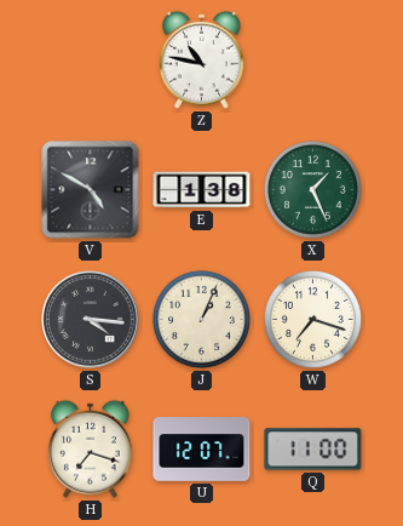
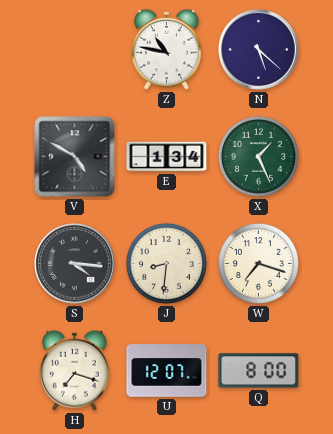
N: none -> 5:22 (259, 50)
E: 1:38 -> 1:34 (167, 157)
J: 1:04 -> 8:31 (166, 263)
Q: 11:00 -> 8:00 (259, 371)
